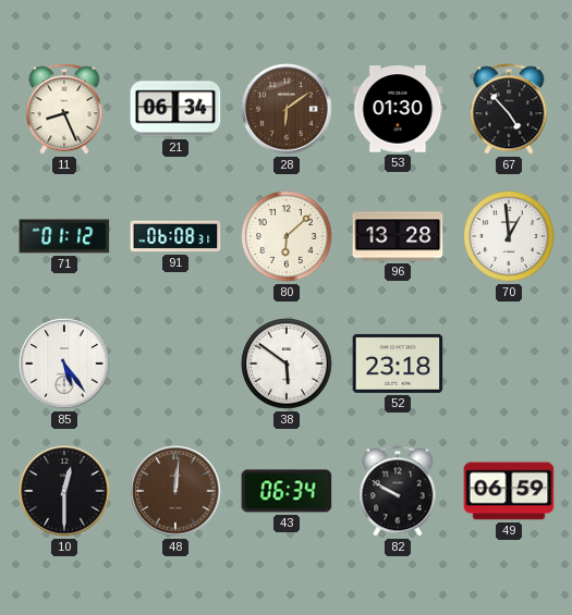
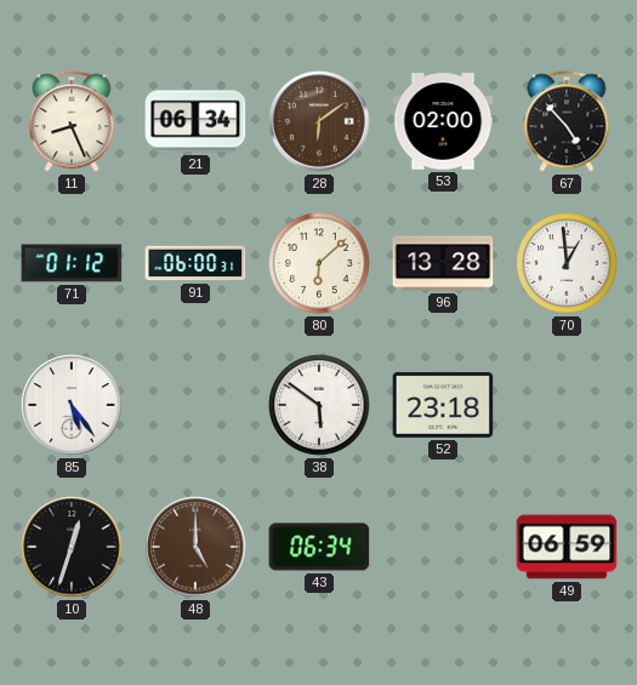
53: 01:30 -> 02:00 (443, 121)
91: 06:08 -> 06:00 (195, 263)
10: 12:30 -> 12:33 (72, 547)
48: 12:01 -> 5:00 (195, 547)
82: 9:50 -> none (398, 491)
